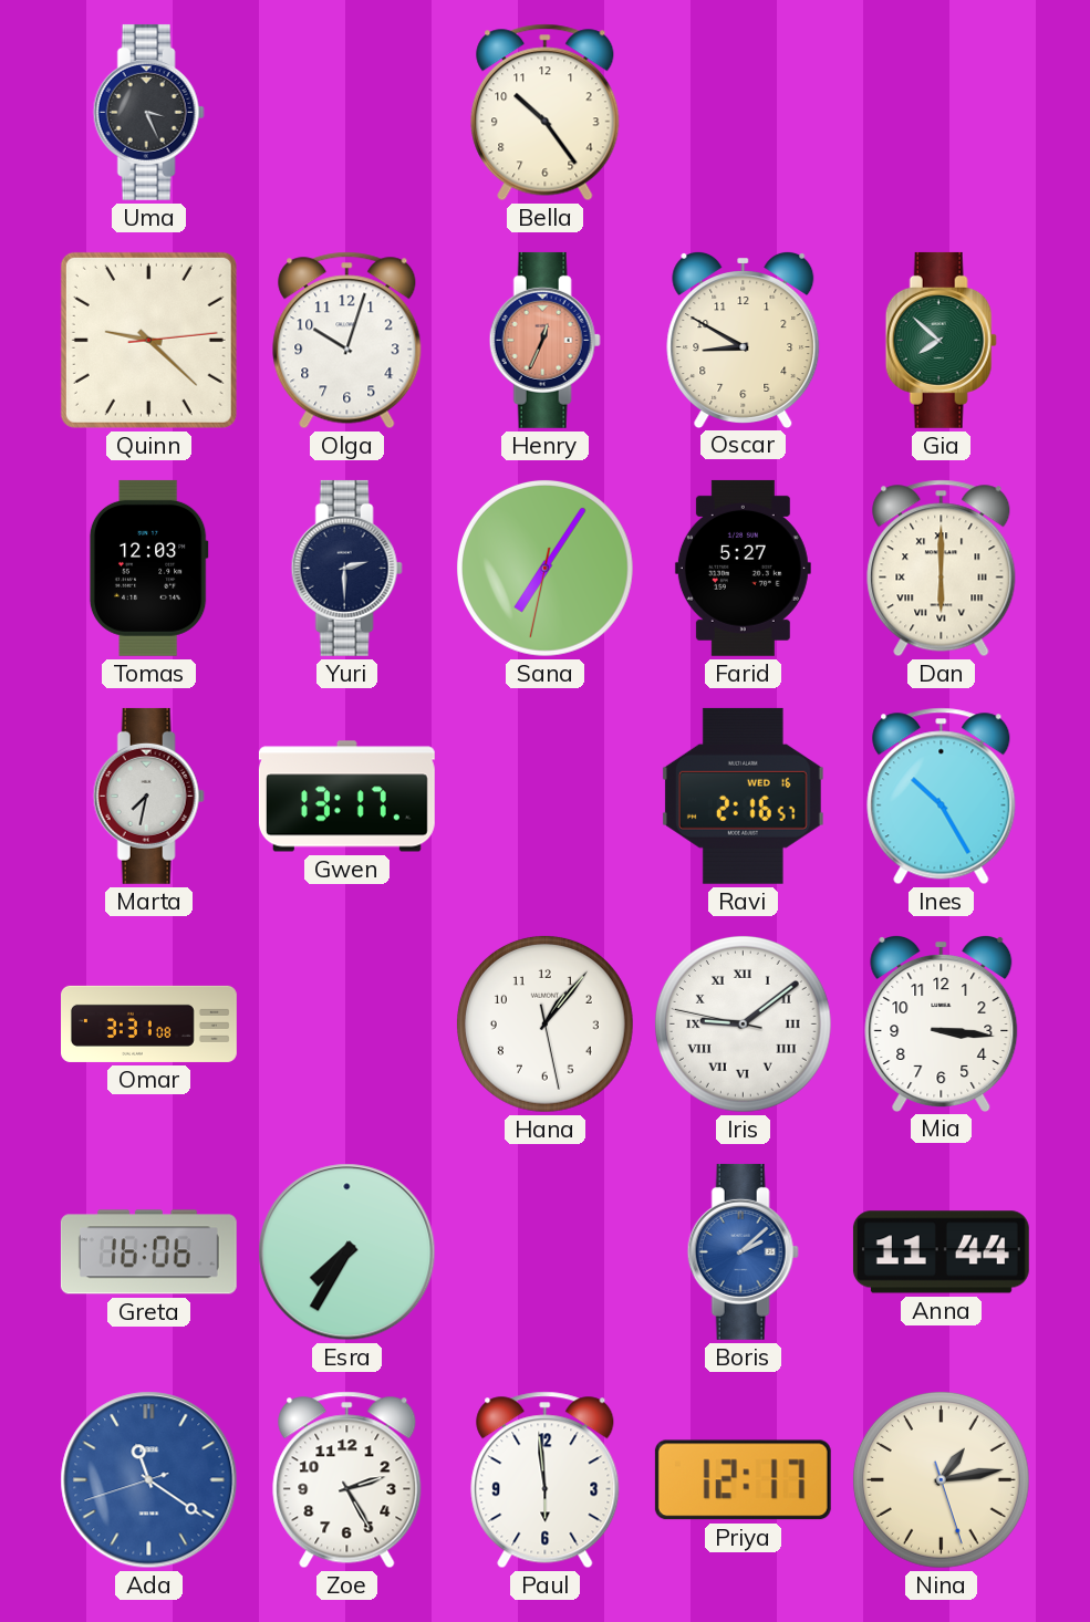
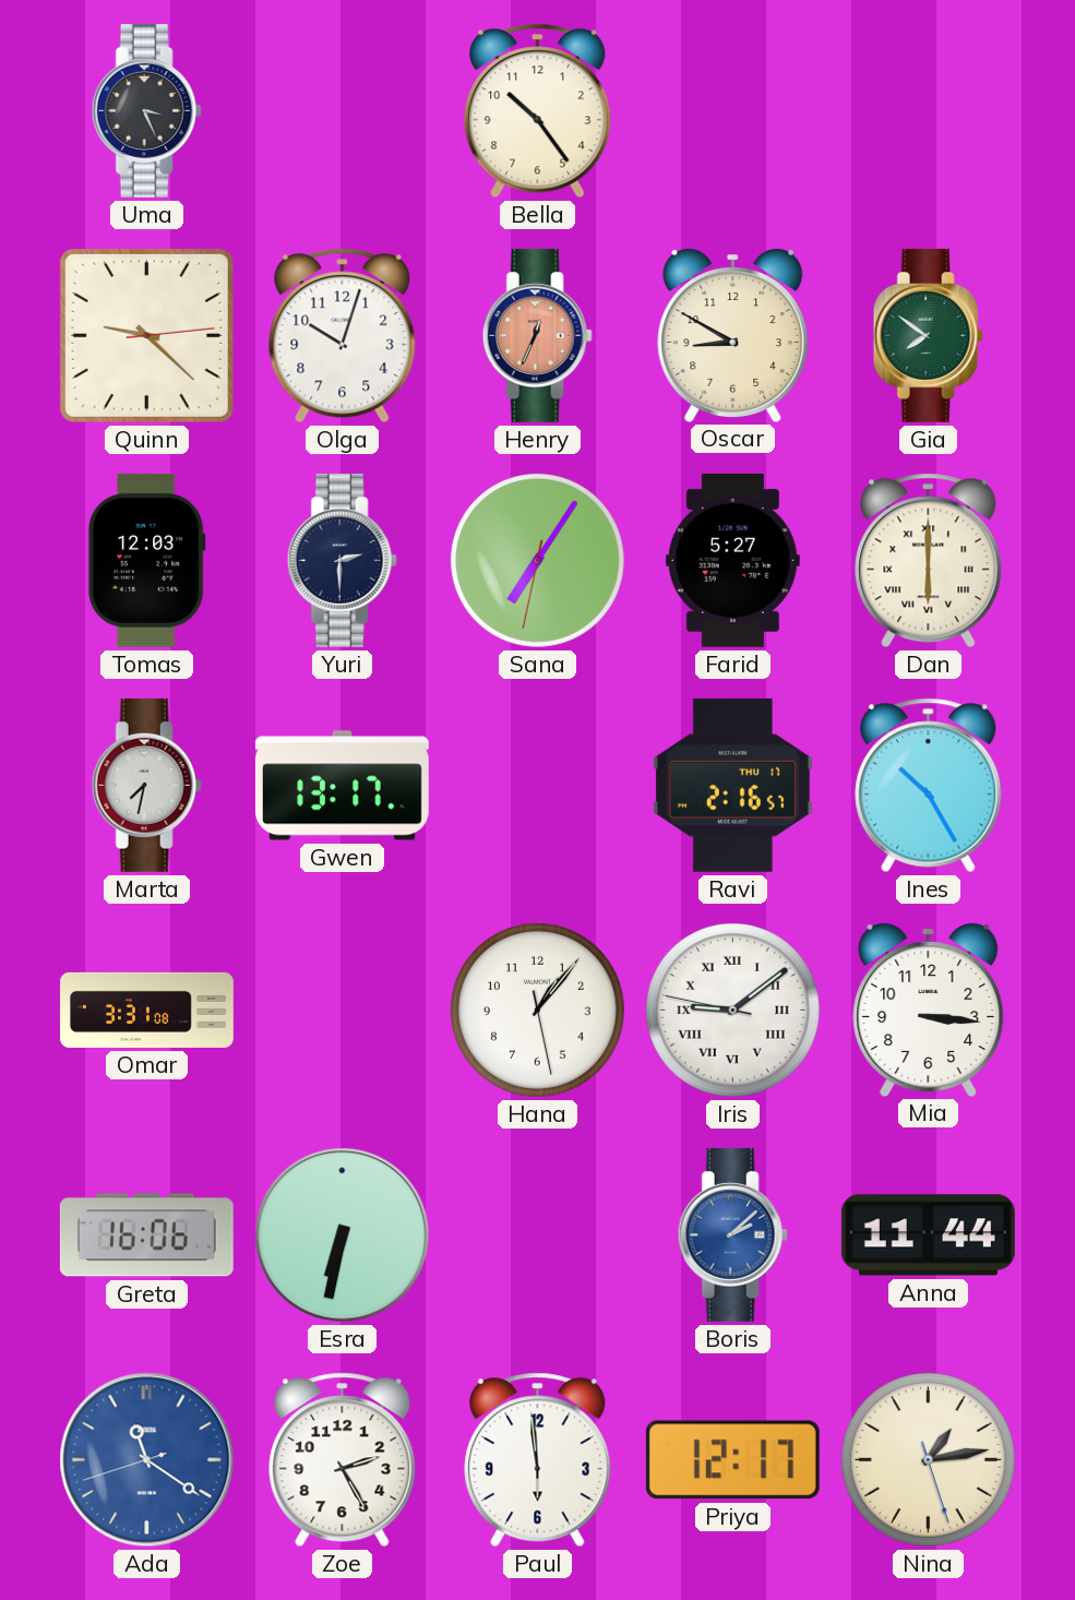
Gia: 7:52 -> 7:51 (928, 335)
Ravi date: WED 16 -> THU 17 (732, 785)
Esra: 7:35 -> 6:32 (343, 1235)
